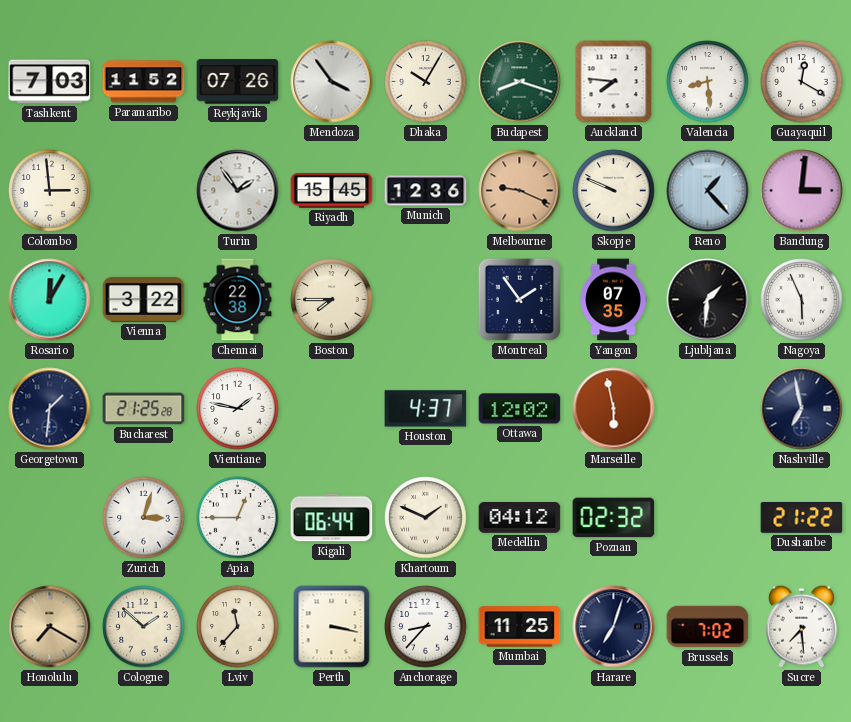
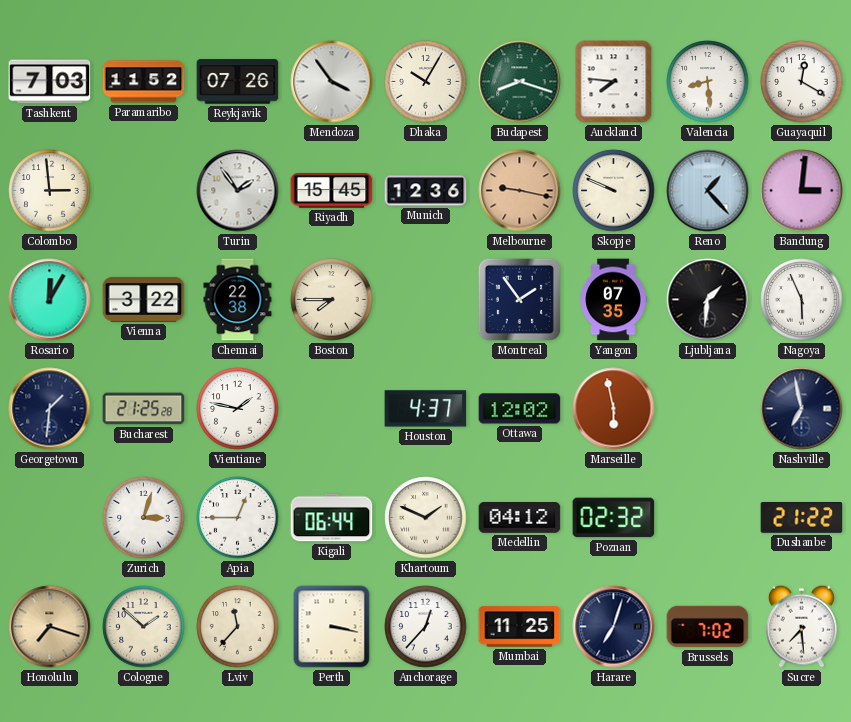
Melbourne: 9:19 -> 9:17 (520, 191)
Honolulu: 7:20 -> 7:18 (50, 627)
Anchorage: 8:37 -> 12:37 (426, 627)
